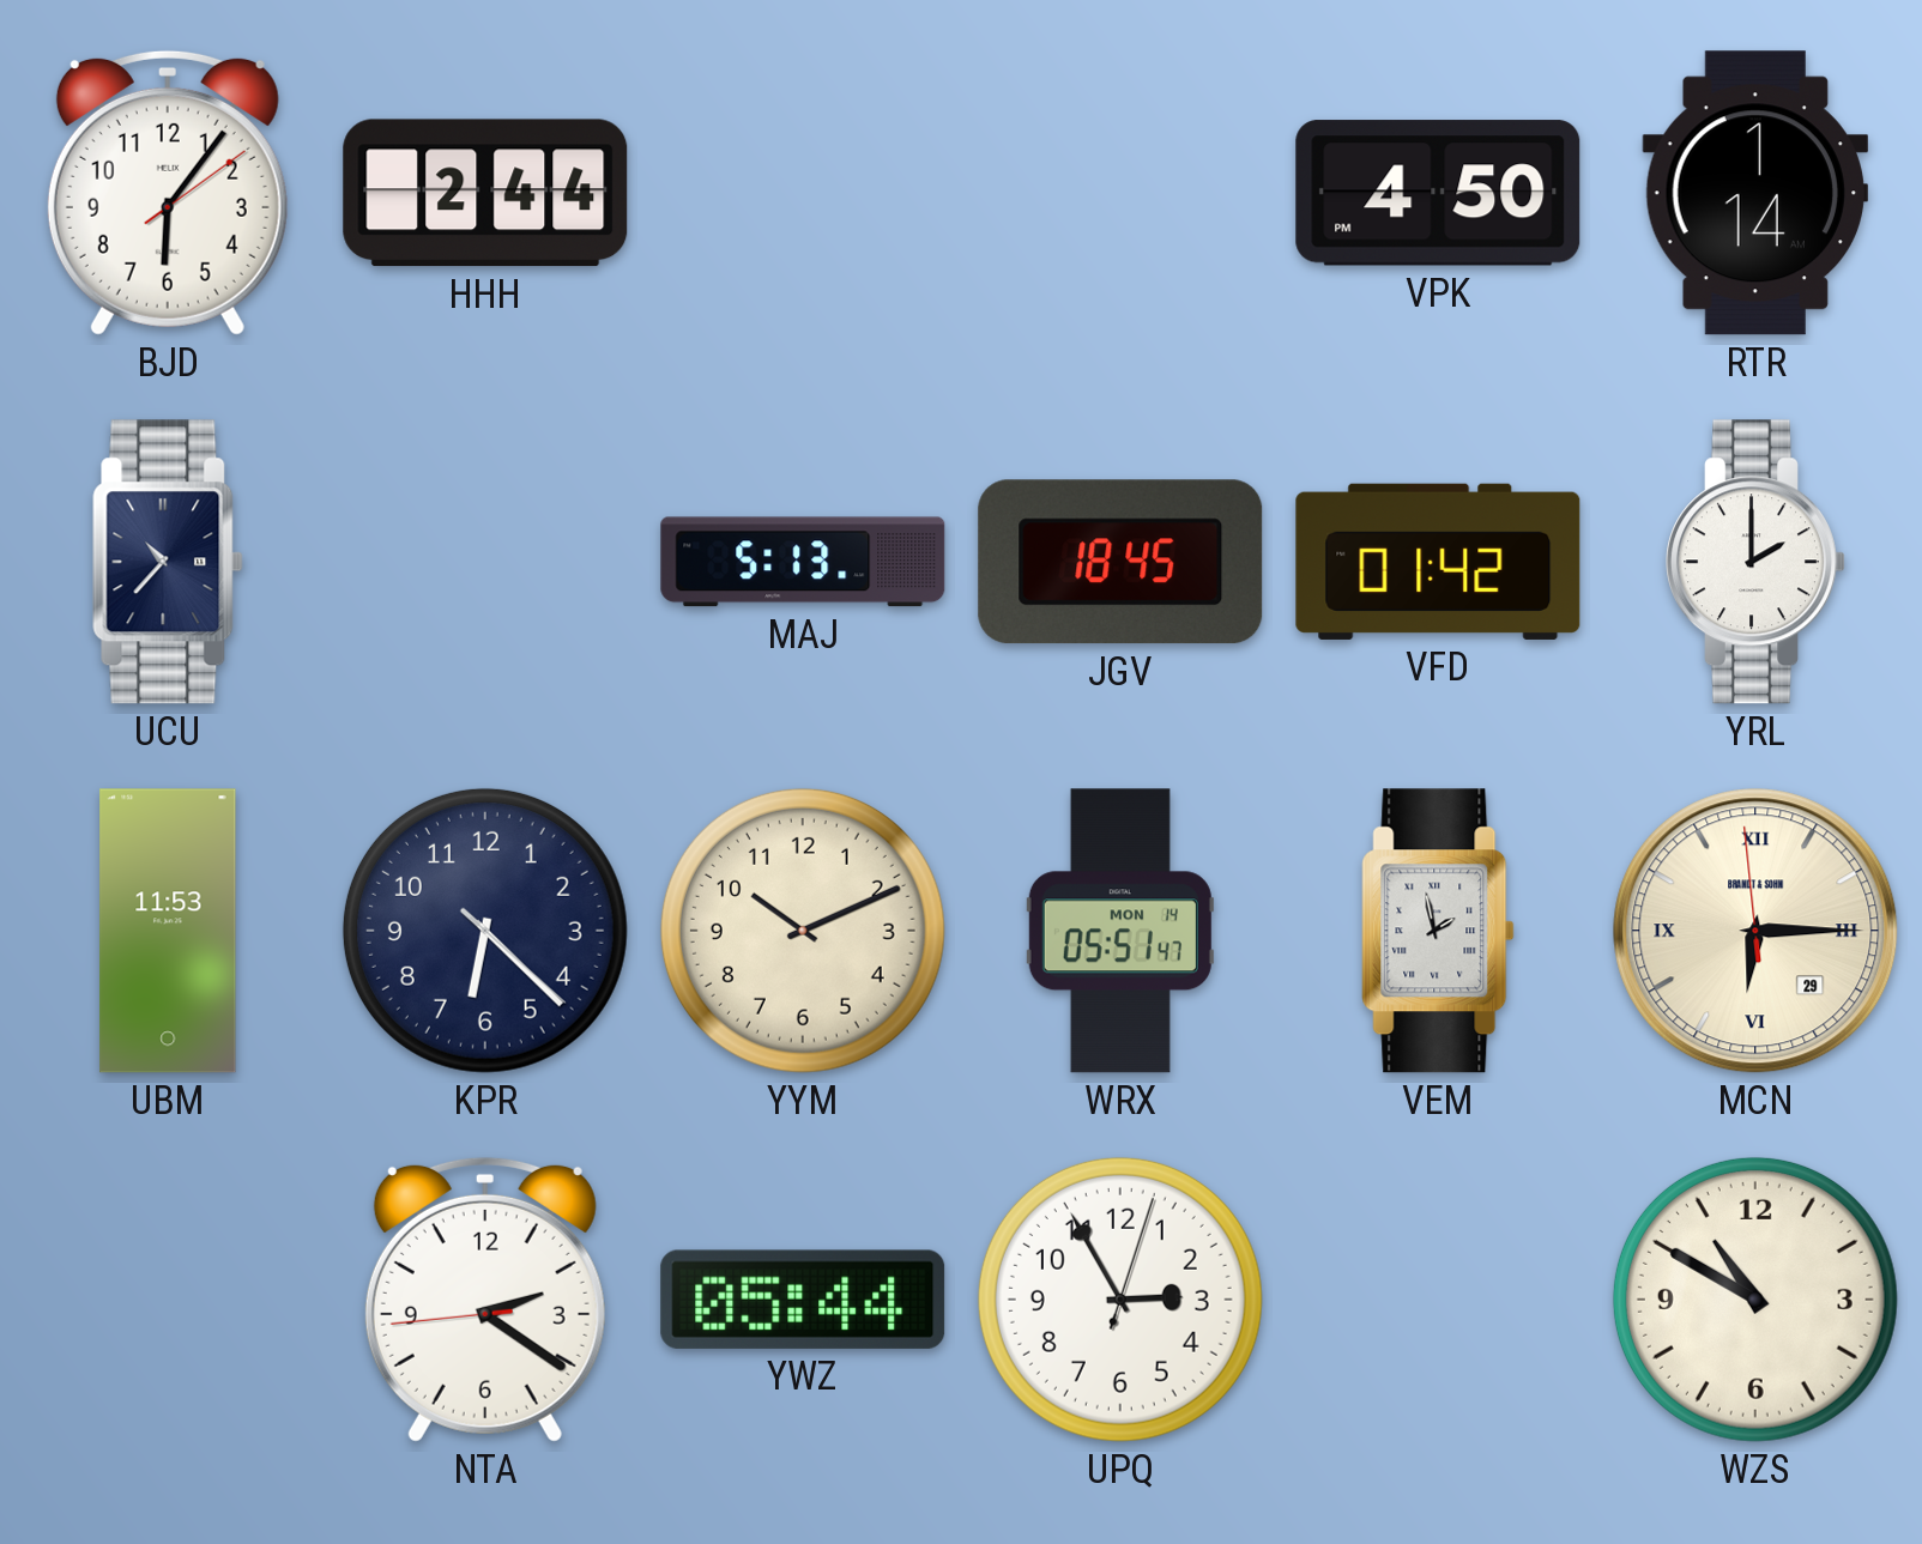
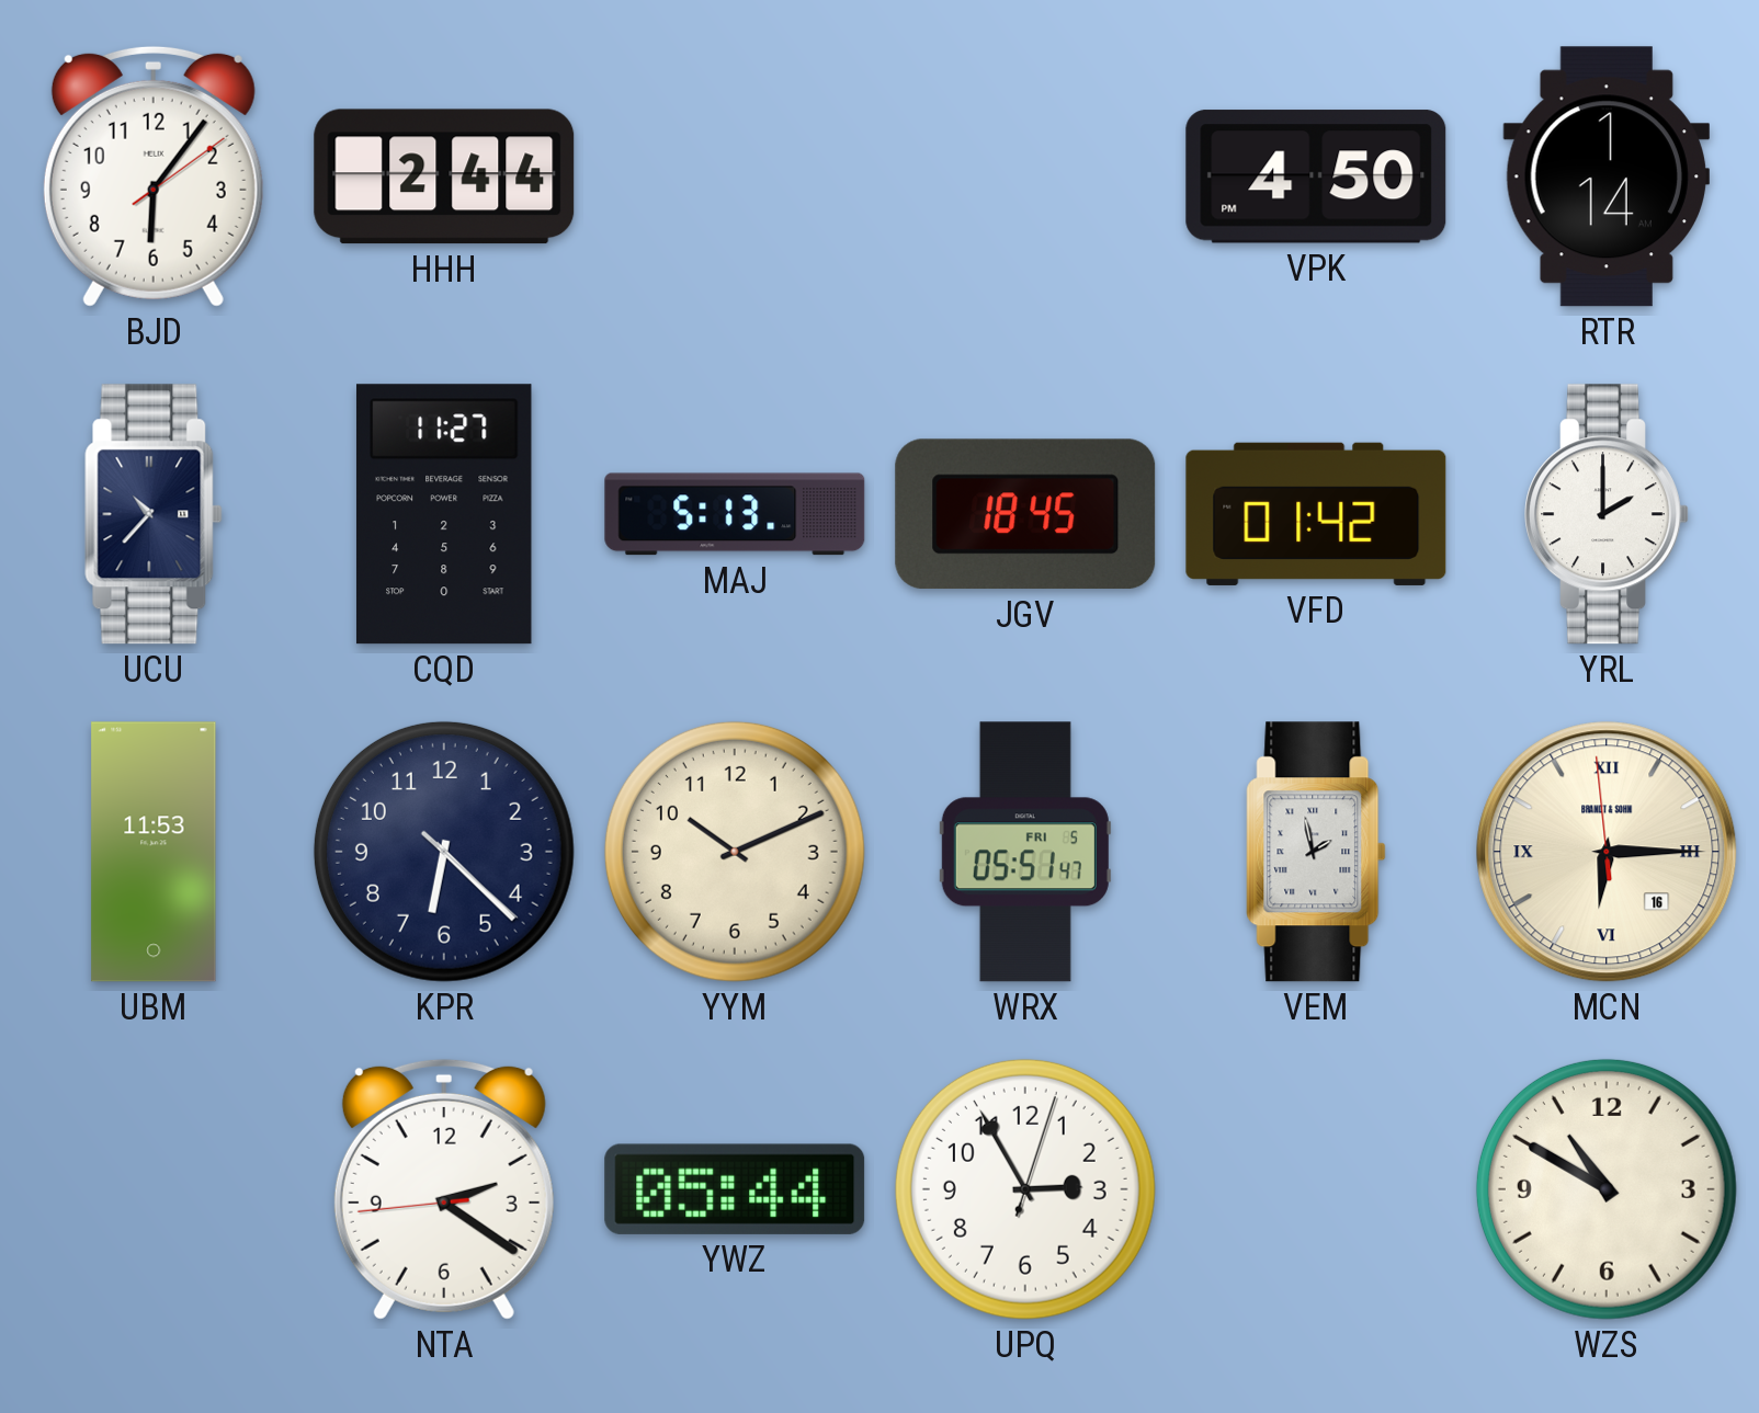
CQD: none -> 11:27 (444, 514)
WRX date: MON 14 -> FRI 5 (1025, 852)
MCN date: 29 -> 16 (1607, 852)
